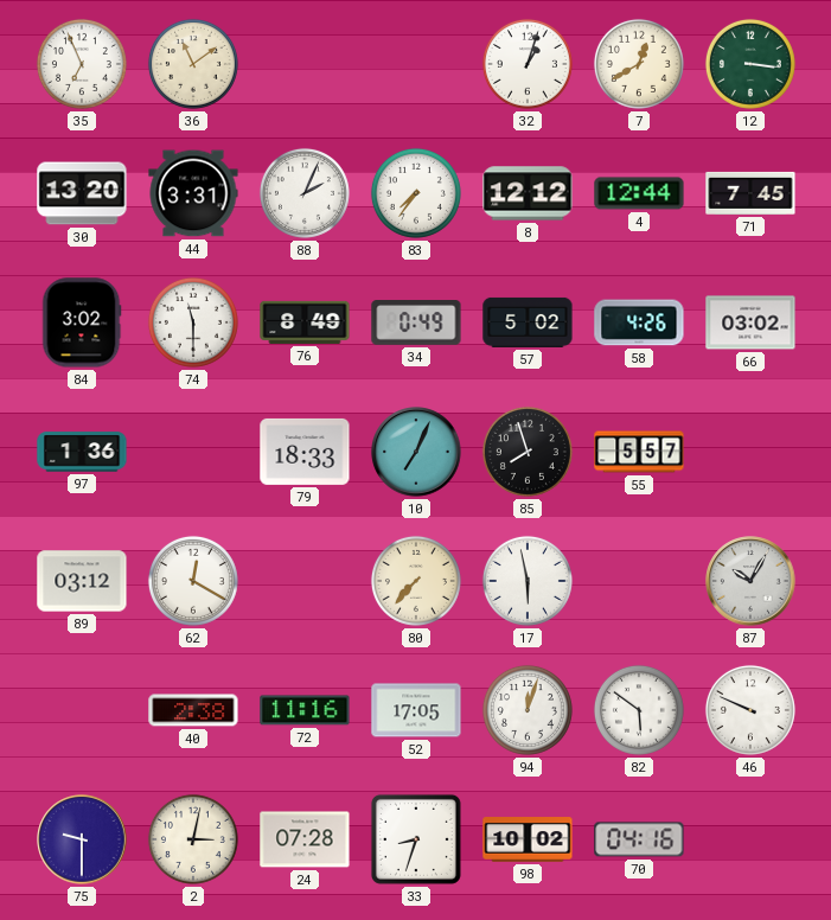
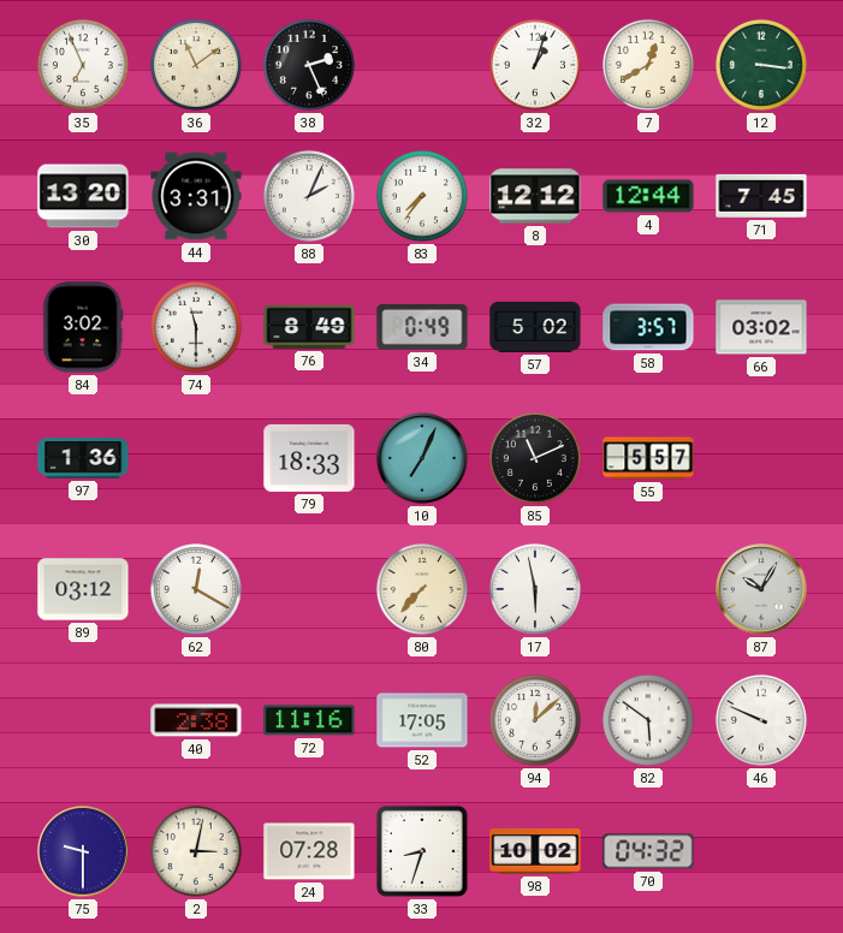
38: none -> 2:26 (309, 65)
58: 4:26 -> 3:57 (648, 327)
85: 7:57 -> 11:11 (535, 458)
94: 12:03 -> 12:08 (535, 720)
70: 04:16 -> 04:32 (648, 851)
